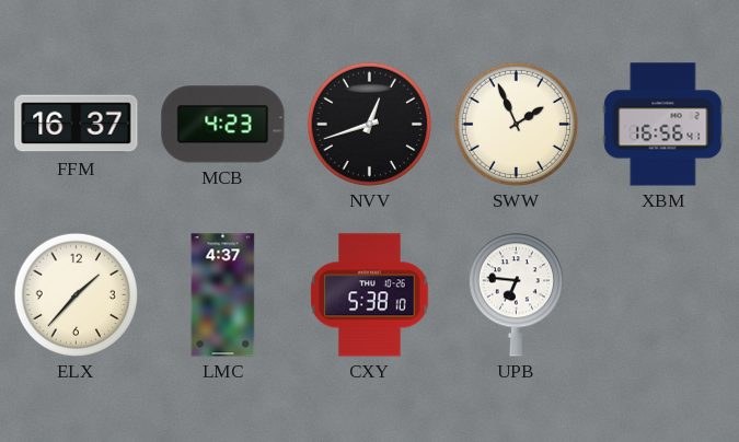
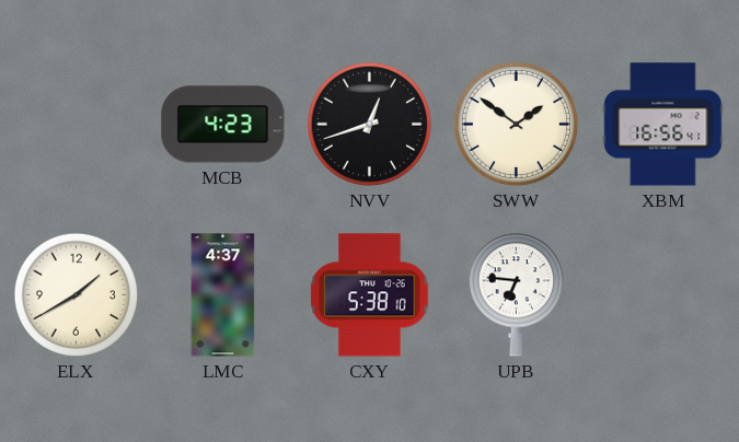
FFM: 16:37 -> none (77, 125)
SWW: 1:56 -> 1:51 (516, 124)
ELX: 1:37 -> 1:40 (76, 294)
